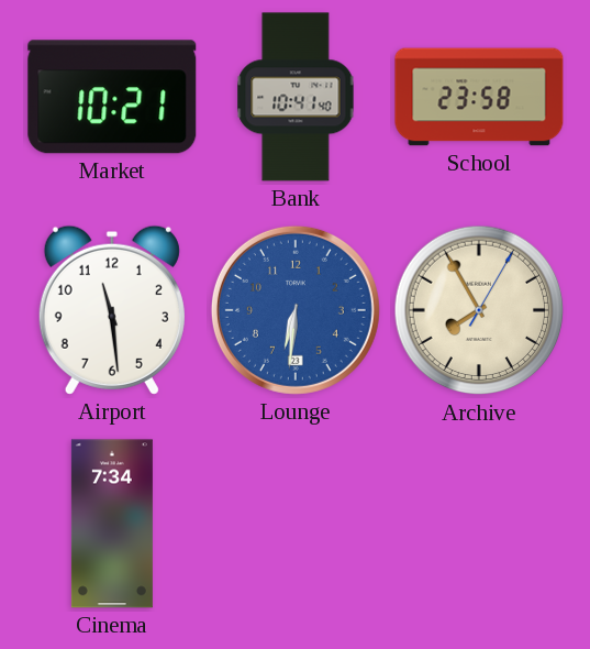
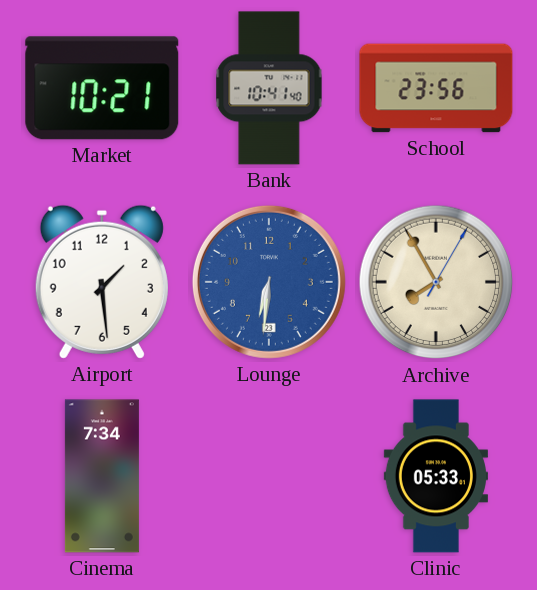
School: 23:58 -> 23:56 (436, 88)
Airport: 11:29 -> 1:29 (102, 282)
Clinic: none -> 05:33 (436, 476)
